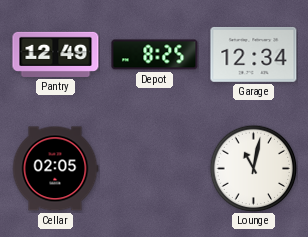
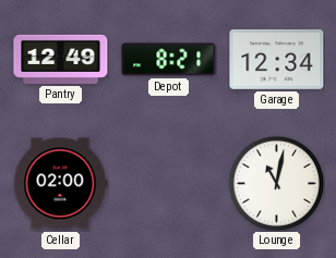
Depot: 8:25 -> 8:21 (169, 60)
Cellar: 02:05 -> 02:00 (60, 184)
